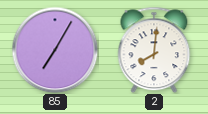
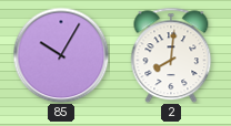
85: 7:05 -> 10:05 (61, 55)
